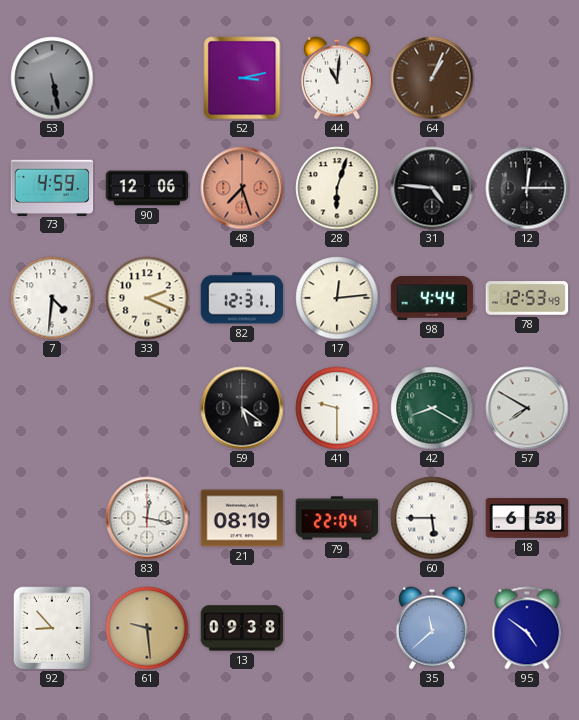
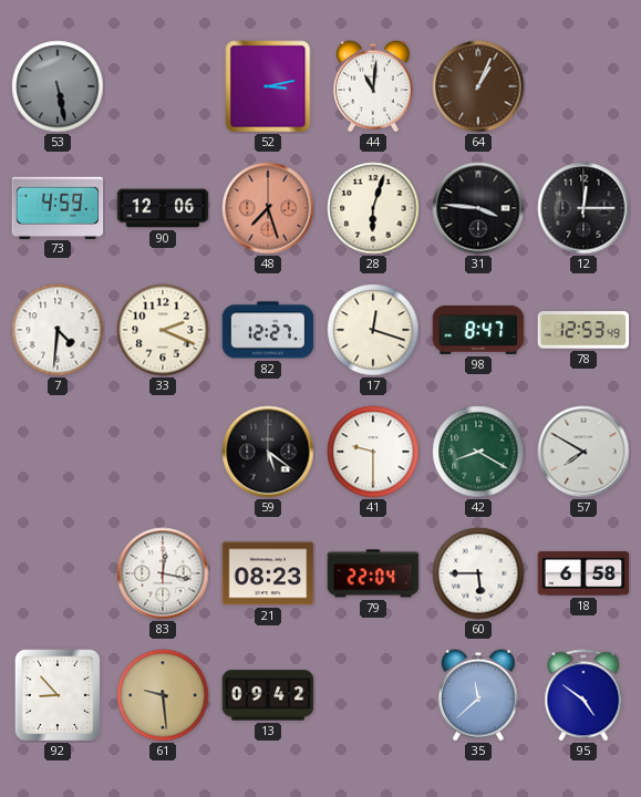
31: 4:46 -> 3:46 (478, 208)
82: 12:31 -> 12:27 (268, 330)
17: 12:14 -> 12:18 (373, 330)
98: 4:44 -> 8:47 (478, 330)
21: 08:19 -> 08:23 (268, 573)
13: 09:38 -> 09:42 (268, 695)
